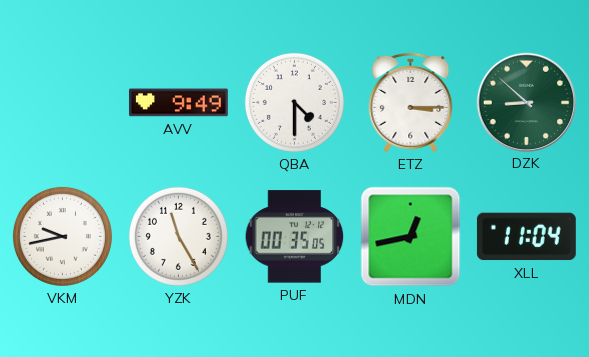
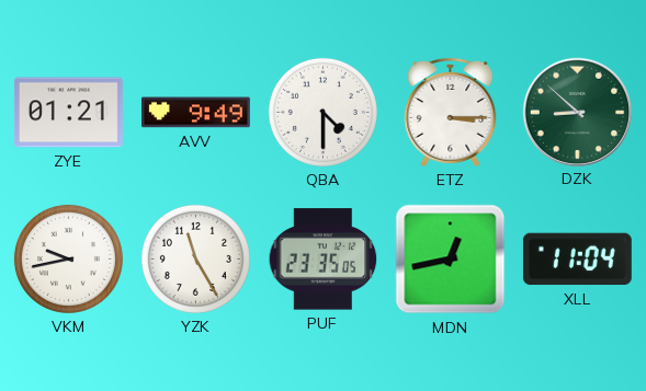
ZYE: none -> 01:21 (68, 113)
PUF: 00:35 -> 23:35 (324, 260)
